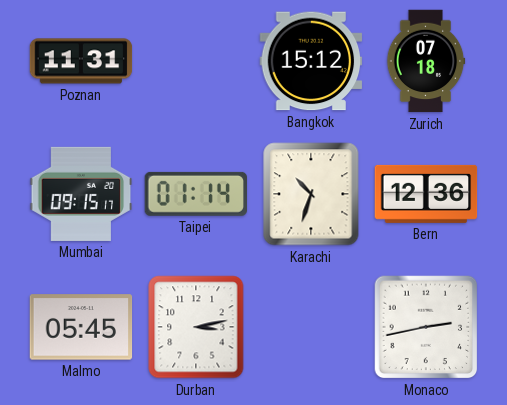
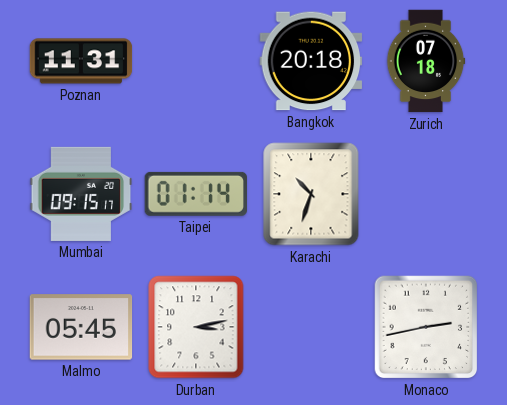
Bangkok: 15:12 -> 20:18 (311, 61)
Bern: 12:36 -> none (426, 194)
